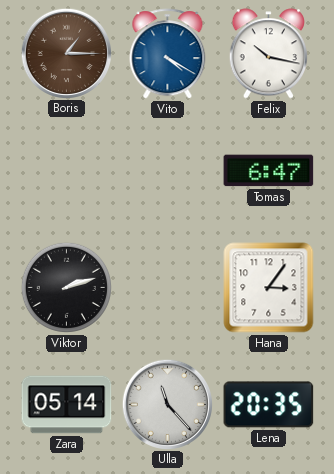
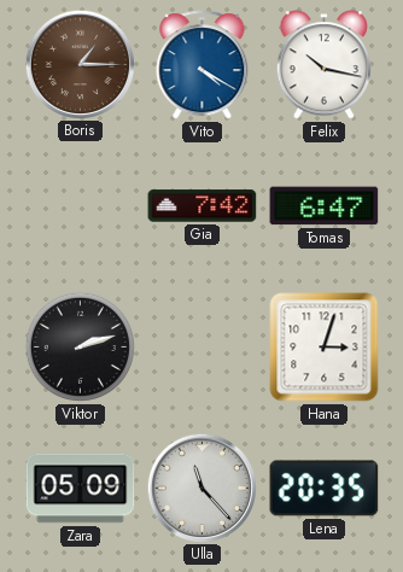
Gia: none -> 7:42 (203, 206)
Hana: 3:06 -> 3:03 (325, 348)
Zara: 05:14 -> 05:09 (81, 489)
